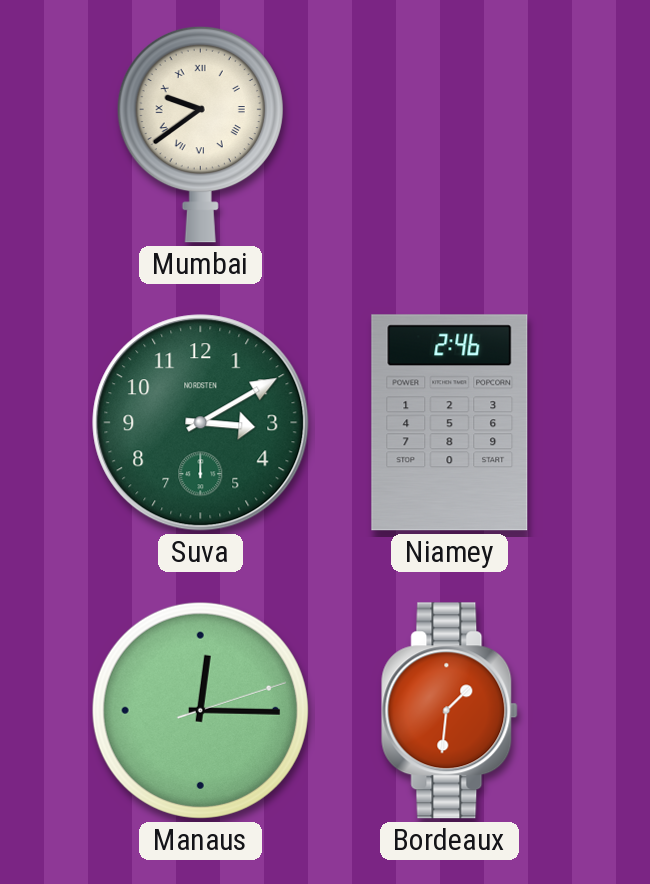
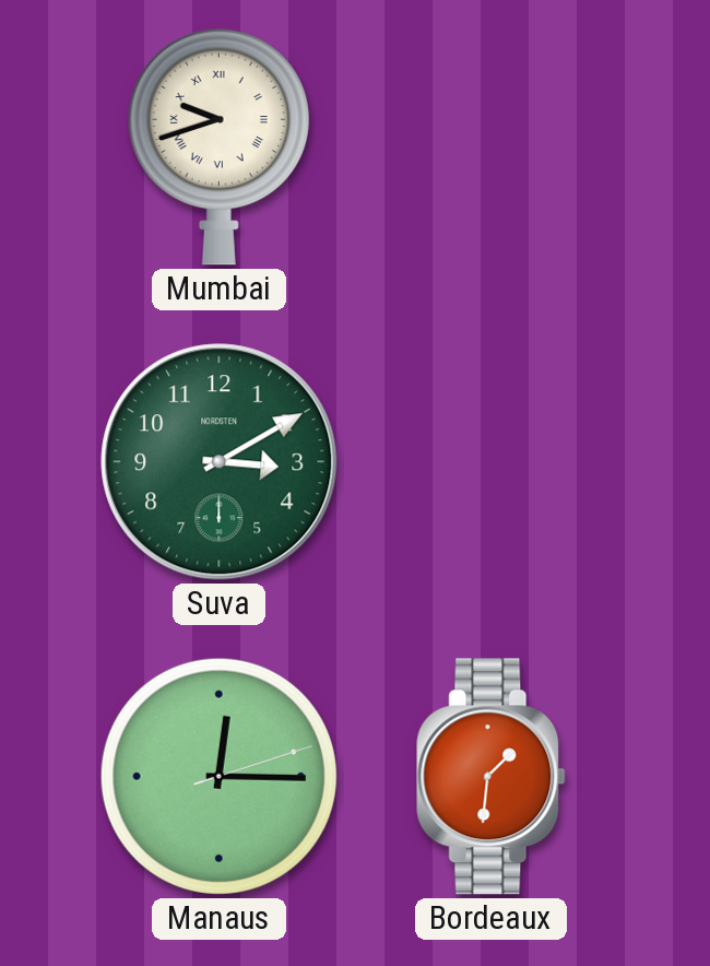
Mumbai: 9:39 -> 9:42 (218, 146)
Niamey: 2:46 -> none (450, 423)
